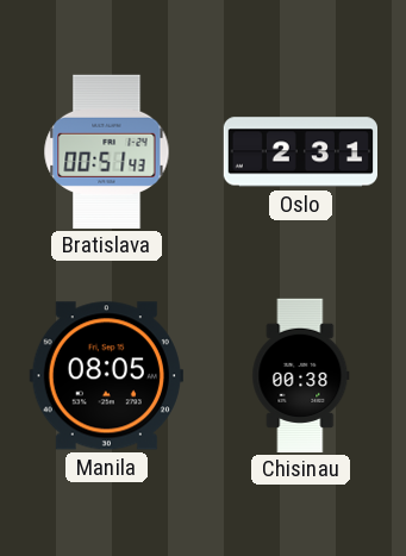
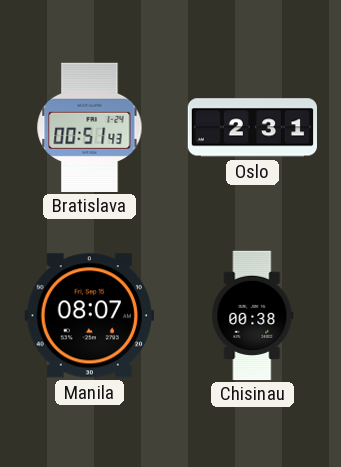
Manila: 08:05 -> 08:07 (89, 316)
